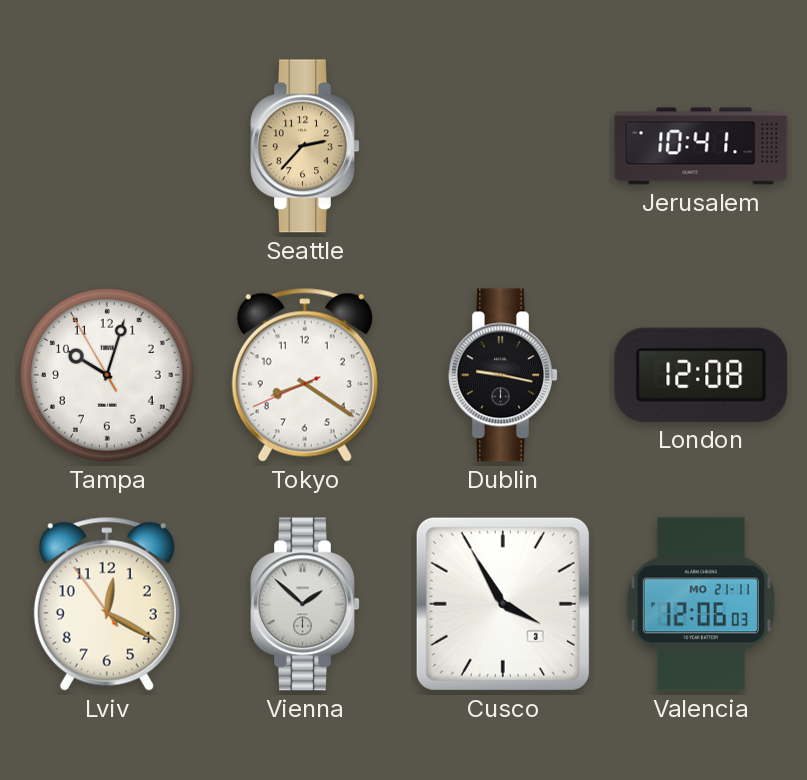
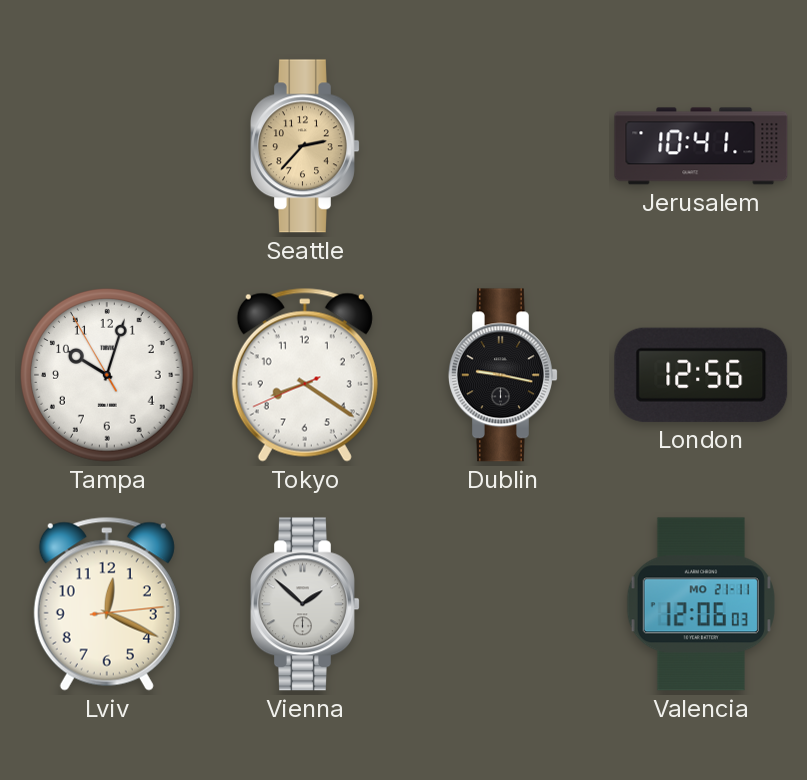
London: 12:08 -> 12:56 (701, 375)
Lviv: 12:19:54 -> 12:19:14 (107, 604)
Cusco: 3:55 -> none (503, 604)
